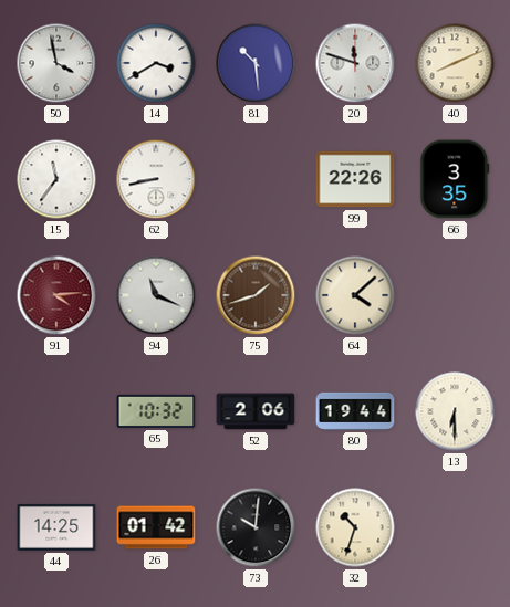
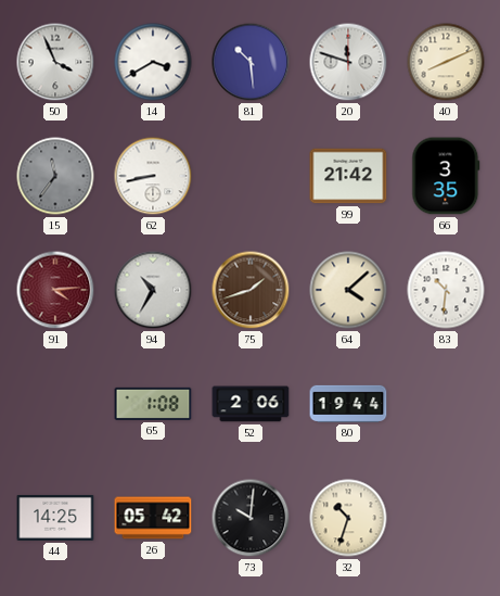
50: 3:58 -> 3:56 (55, 62)
15 dial: white -> grey (55, 176)
99: 22:26 -> 21:42 (348, 176)
94: 11:19 -> 10:35 (153, 290)
83: none -> 10:31 (446, 290)
65: 10:32 -> 1:08 (153, 404)
13: 6:30 -> none (455, 411)
26: 01:42 -> 05:42 (153, 518)
